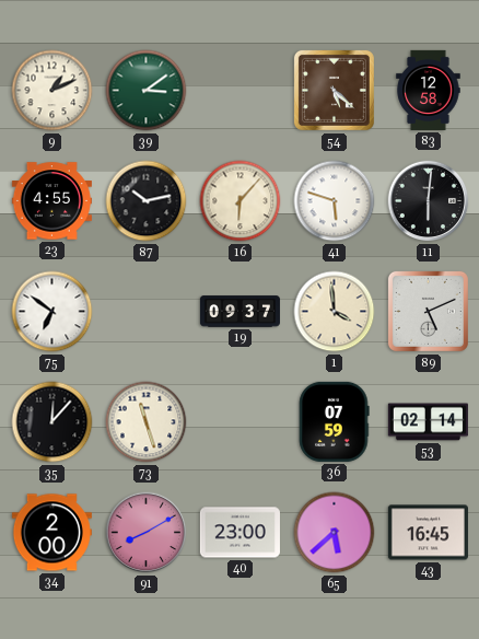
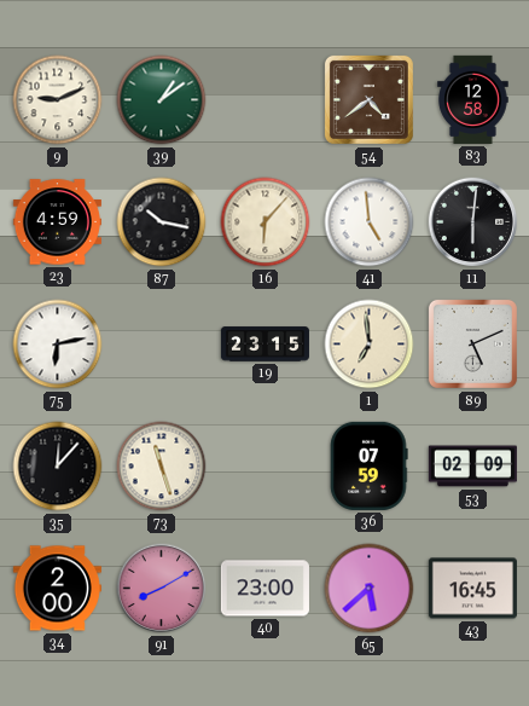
9: 1:11 -> 9:11 (58, 100)
39: 3:09 -> 1:09 (162, 100)
54: 5:22 -> 4:39 (368, 99)
23: 4:55 -> 4:59 (57, 222)
87: 10:13 -> 10:17 (162, 222)
41: 5:48 -> 4:59 (370, 222)
75: 6:51 -> 6:13 (58, 345)
19: 09:37 -> 23:15 (264, 345)
1: 3:59 -> 6:59 (370, 345)
53: 02:14 -> 02:09 (472, 467)
